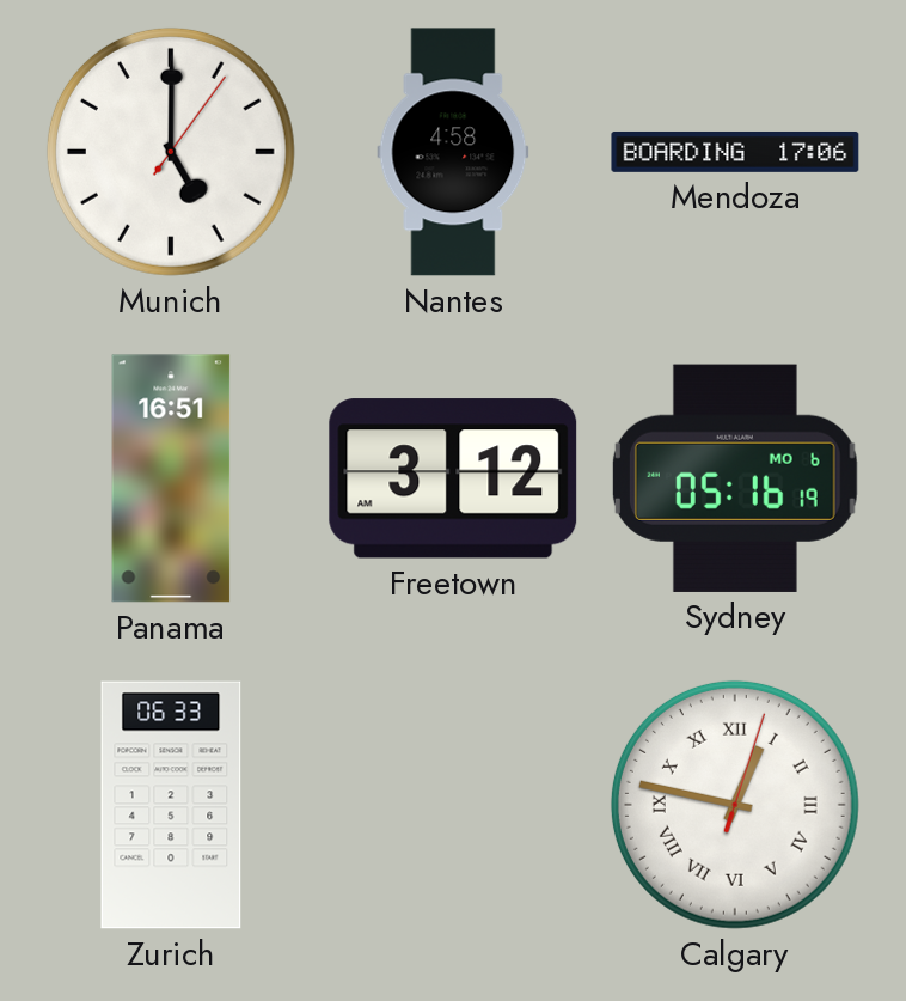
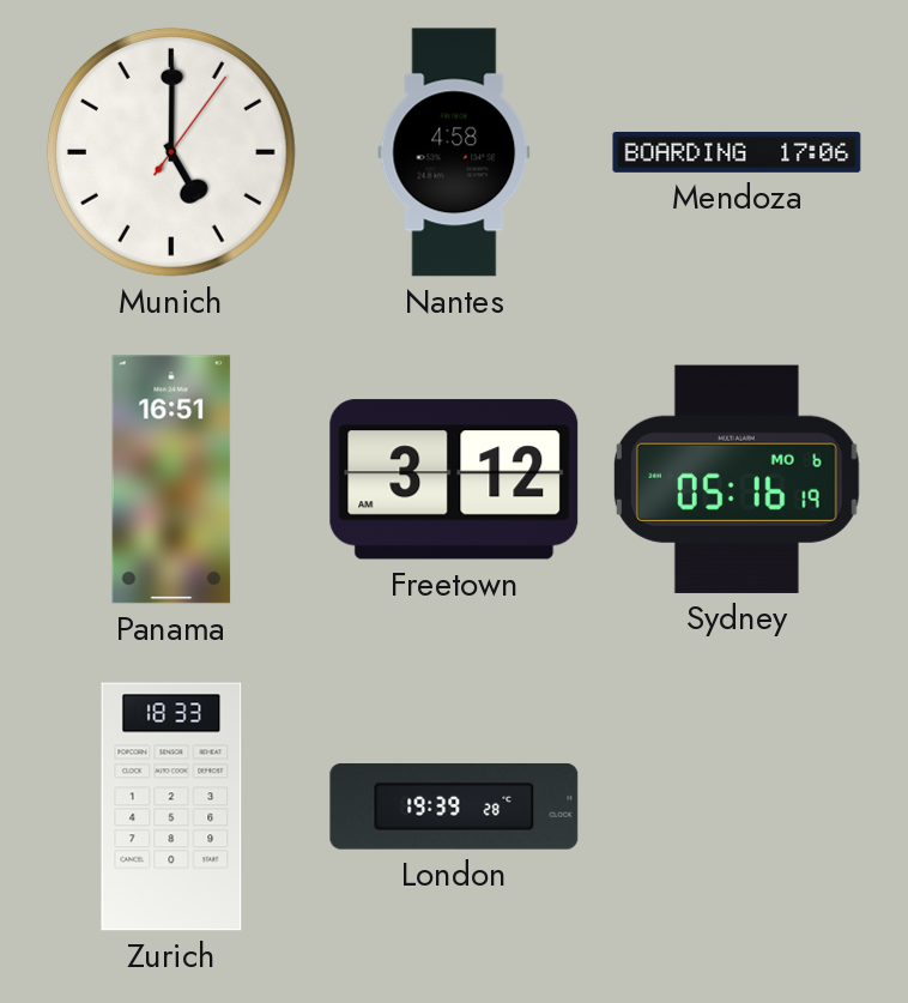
Zurich: 06:33 -> 18:33 (171, 806)
London: none -> 19:39 (454, 808)
Calgary: 12:47 -> none (735, 805)
